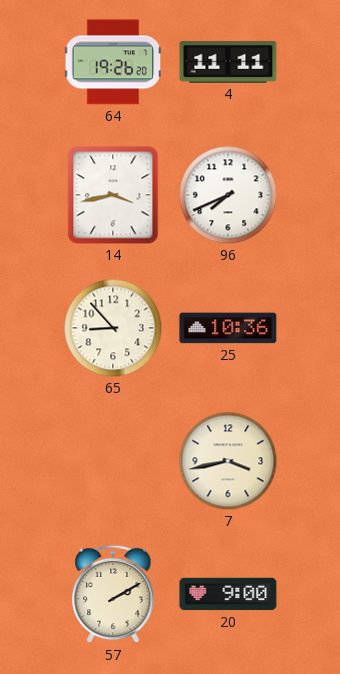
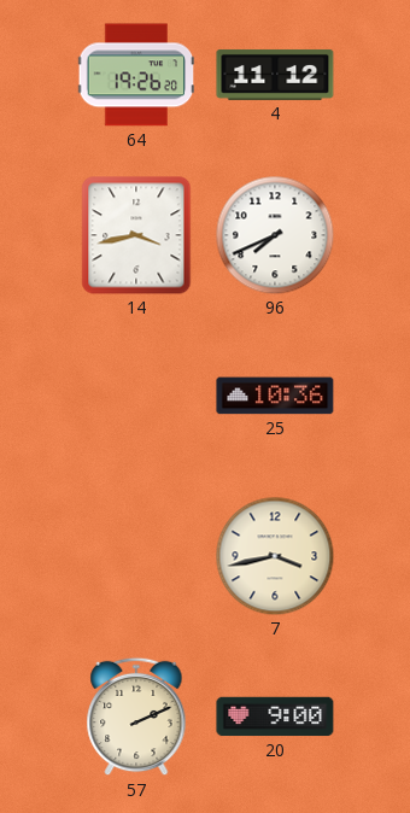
4: 11:11 -> 11:12 (275, 75)
65: 8:53 -> none (113, 328)
57: 2:10 -> 2:11 (136, 717)
